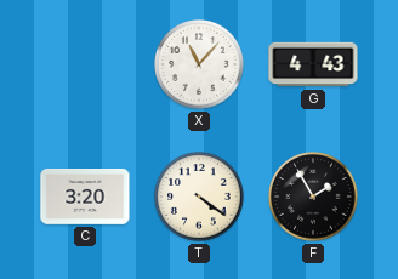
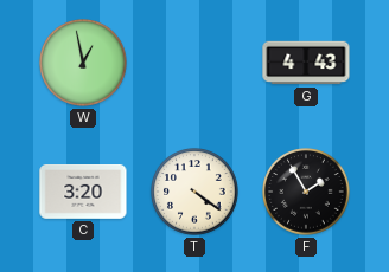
W: none -> 12:58 (83, 63)
X: 11:07 -> none (199, 64)
